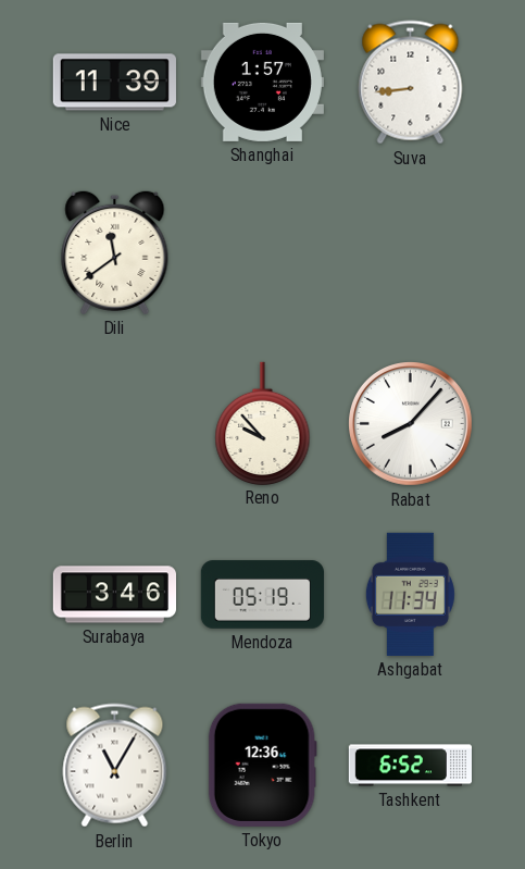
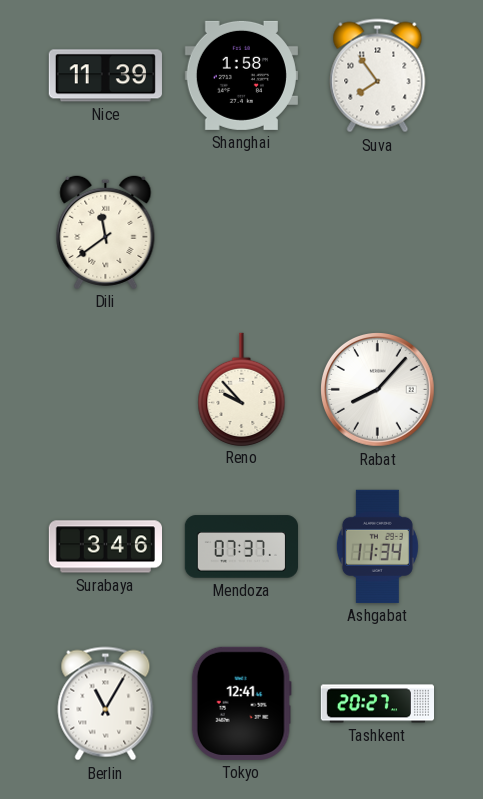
Shanghai: 1:57 -> 1:58 (241, 75)
Suva: 8:44 -> 7:54 (378, 76)
Mendoza: 05:19 -> 07:37 (241, 547)
Tokyo: 12:36 -> 12:41 (241, 703)
Tashkent: 6:52 -> 20:27 (377, 704)
